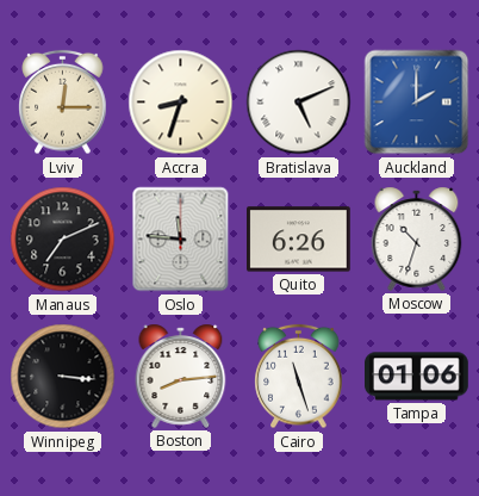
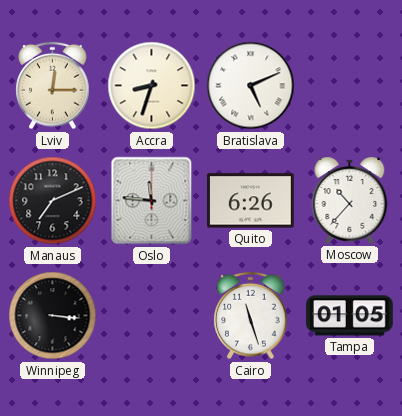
Auckland: 2:00 -> none (417, 103)
Moscow: 10:33 -> 10:37 (350, 200)
Boston: 8:14 -> none (181, 376)
Tampa: 01:06 -> 01:05 (350, 316)
